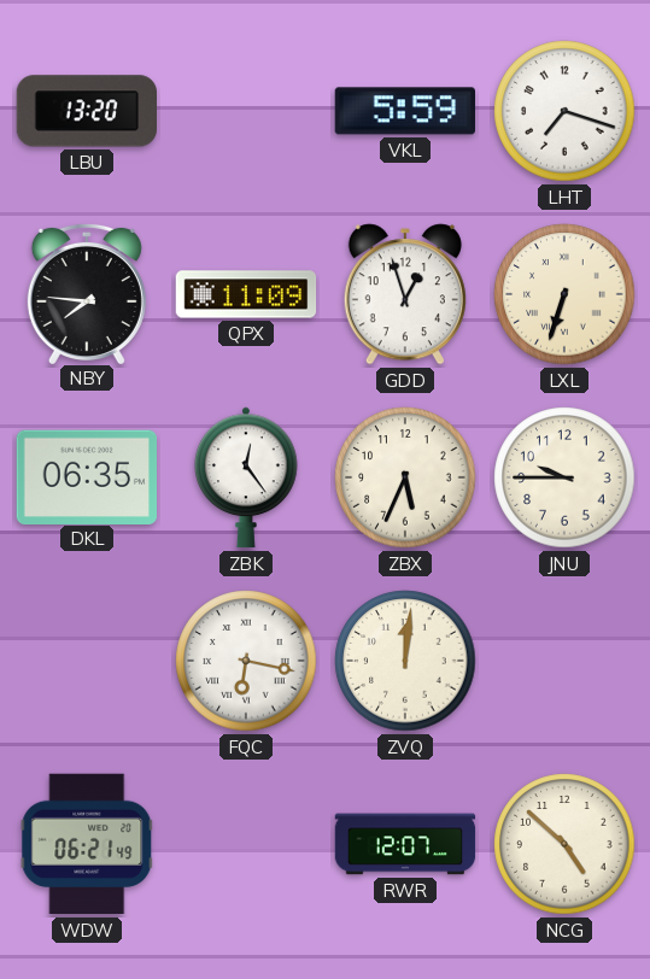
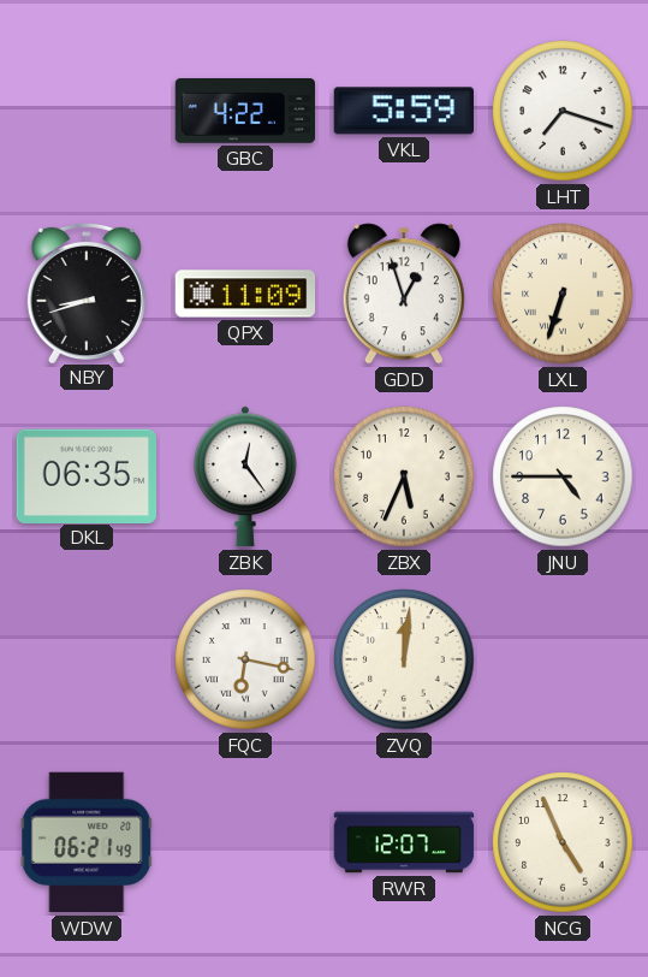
LBU: 13:20 -> none (86, 111)
GBC: none -> 4:22 (245, 111)
NBY: 7:46 -> 8:42 (87, 292)
JNU: 9:45 -> 4:45 (563, 476)
NCG: 4:52 -> 4:56 (563, 842)
